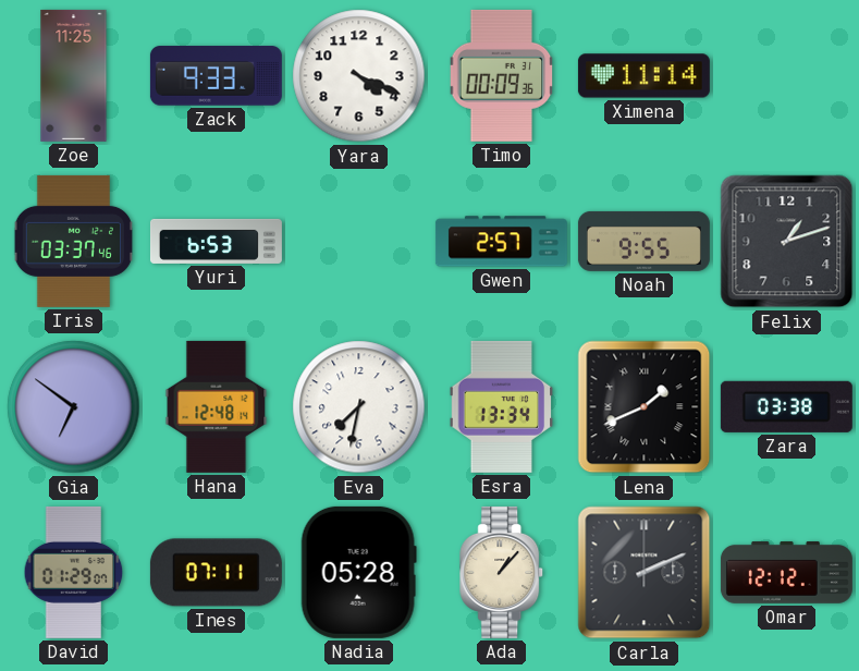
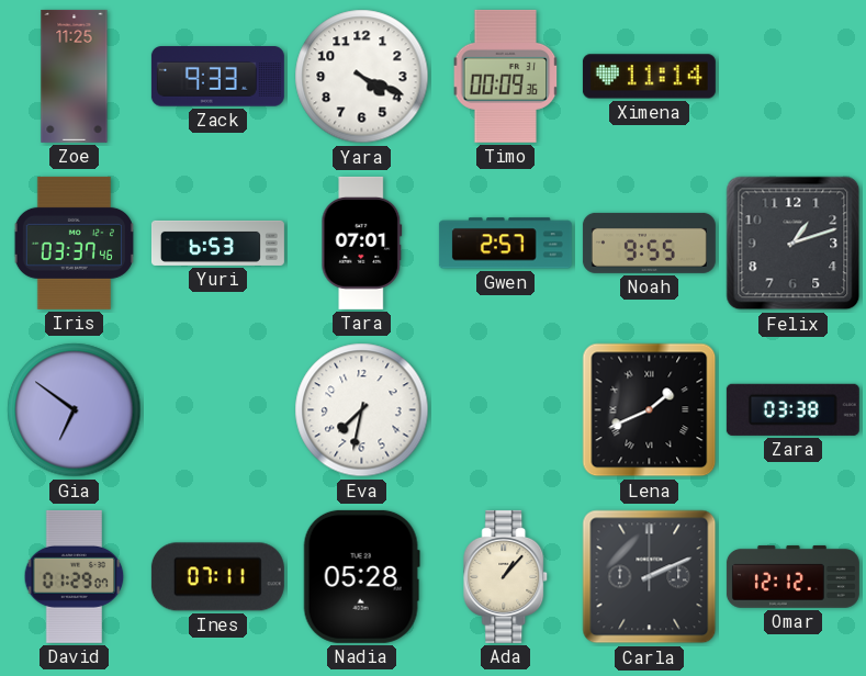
Tara: none -> 07:01 (362, 243)
Hana: 12:48 -> none (217, 406)
Esra: 13:34 -> none (502, 406)
